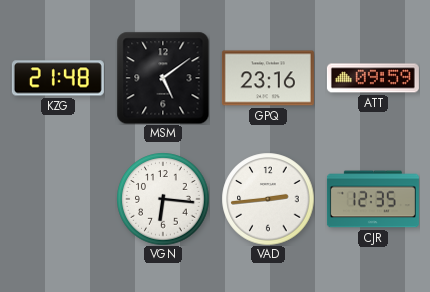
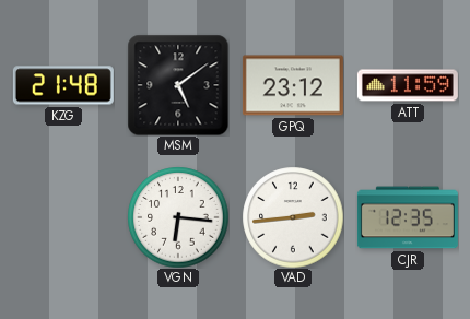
GPQ: 23:16 -> 23:12 (293, 85)
ATT: 09:59 -> 11:59 (408, 85)
